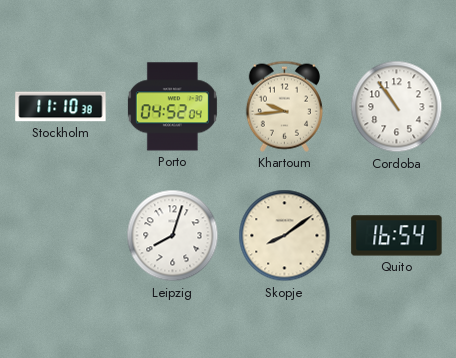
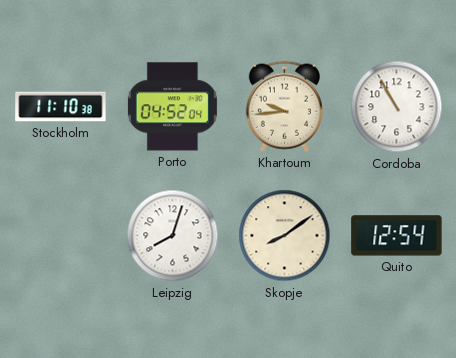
Cordoba: 10:54 -> 10:55 (397, 107)
Quito: 16:54 -> 12:54 (397, 236)
